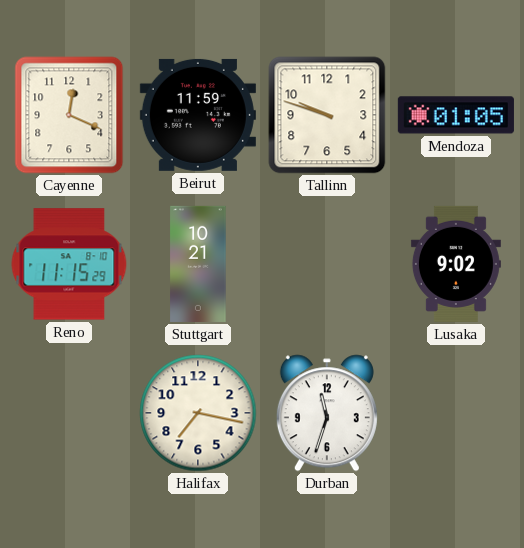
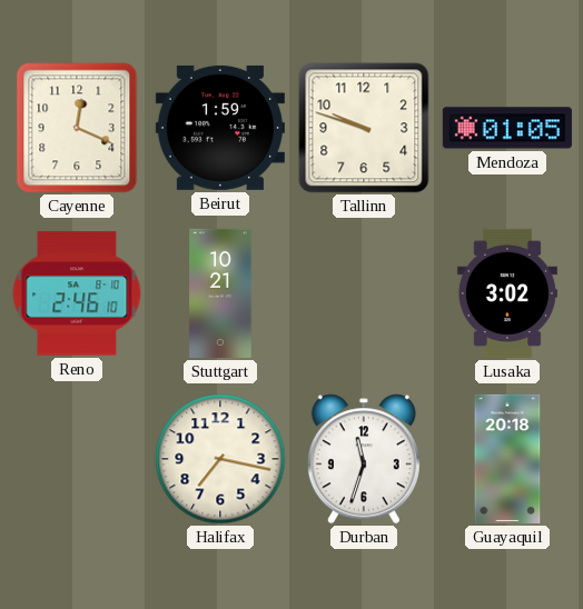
Beirut: 11:59 -> 1:59 (220, 128)
Reno: 11:15 -> 2:46 (77, 293)
Lusaka: 9:02 -> 3:02 (507, 293)
Guayaquil: none -> 20:18 (507, 459)
